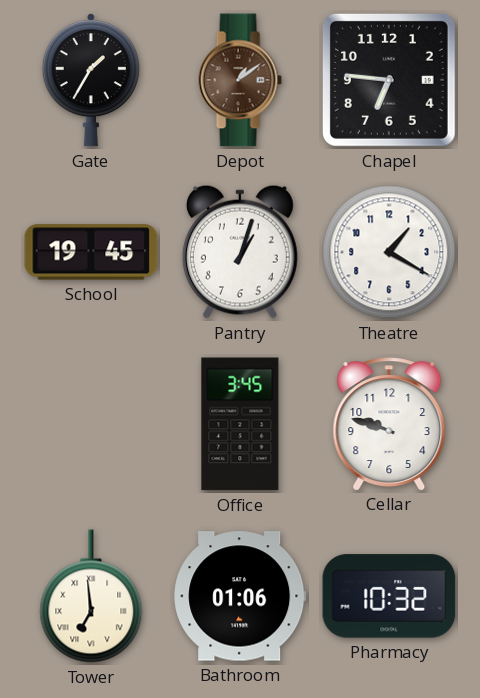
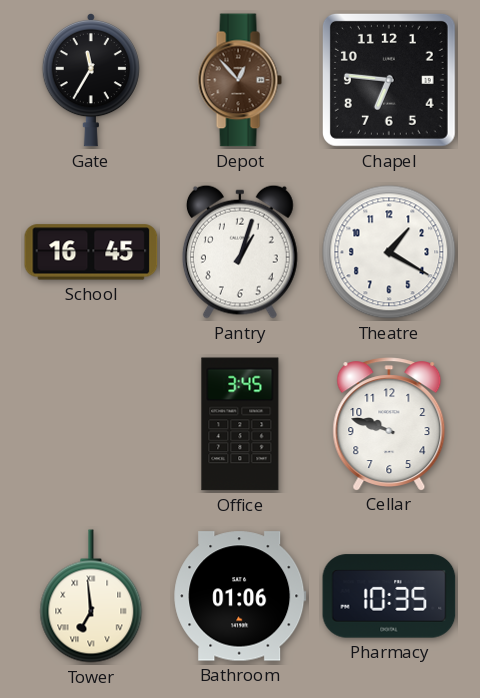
Gate: 1:35 -> 11:35 (91, 80)
Depot: 1:09 -> 12:53 (240, 80)
School: 19:45 -> 16:45 (91, 252)
Pharmacy: 10:32 -> 10:35 (389, 596)
